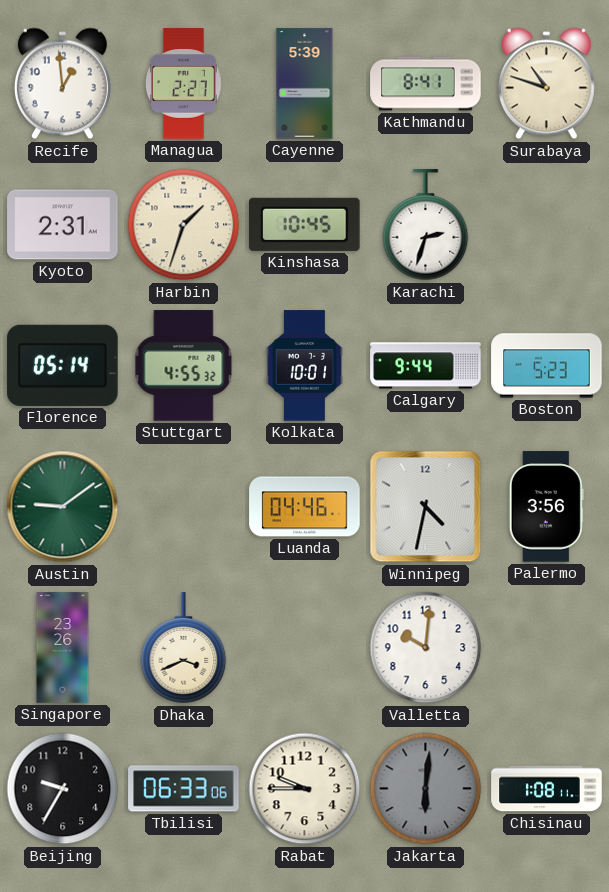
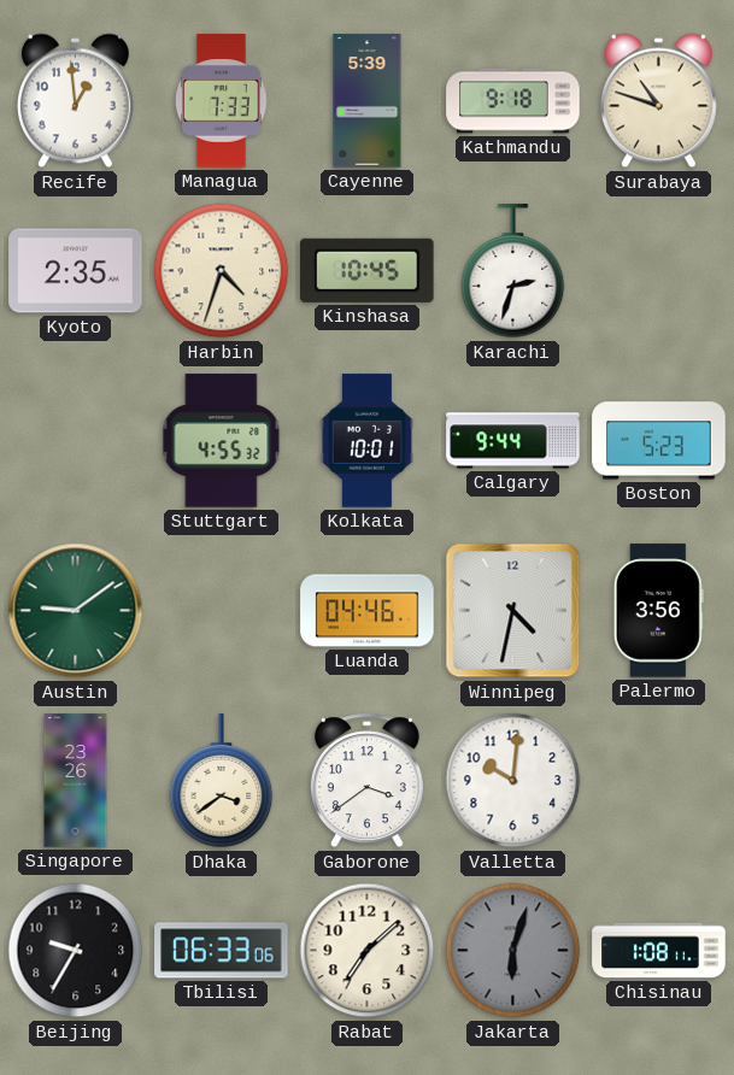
Managua: 2:27 -> 7:33 (222, 101)
Kathmandu: 8:41 -> 9:18 (513, 101)
Kyoto: 2:31 -> 2:35 (76, 271)
Harbin: 1:33 -> 4:33 (222, 271)
Florence: 05:14 -> none (63, 365)
Dhaka: 3:41 -> 3:39 (222, 781)
Gaborone: none -> 3:39 (366, 781)
Rabat: 9:45 -> 7:08 (368, 951)
Jakarta: 6:01 -> 6:03 (513, 951)
